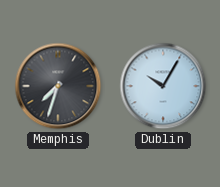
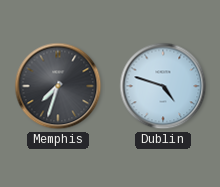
Dublin: 10:05 -> 4:48 (163, 86)
